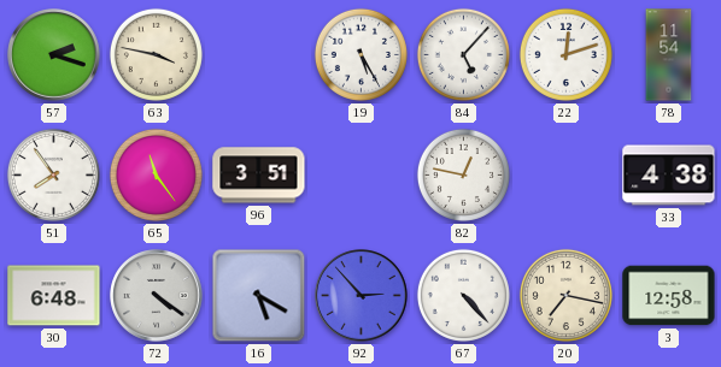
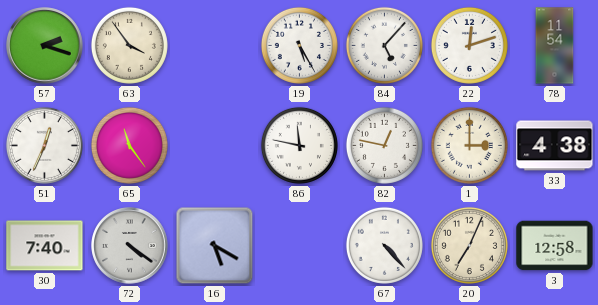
63: 3:47 -> 3:54 (129, 45)
51: 7:54 -> 12:34 (44, 145)
96: 3:51 -> none (259, 176)
86: none -> 11:47 (299, 145)
1: none -> 3:00 (469, 145)
30: 6:48 -> 7:40 (45, 246)
92: 2:53 -> none (362, 296)
20: 7:17 -> 7:04 (469, 245)
